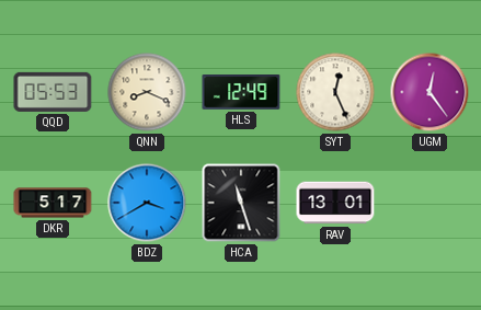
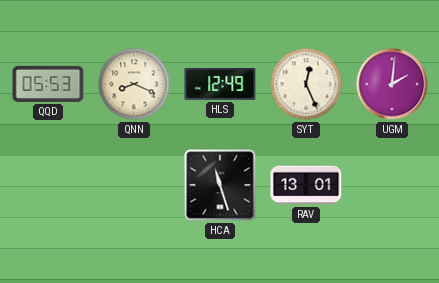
UGM: 12:24 -> 2:01 (392, 84)
DKR: 5:17 -> none (53, 203)
BDZ: 3:40 -> none (147, 203)
